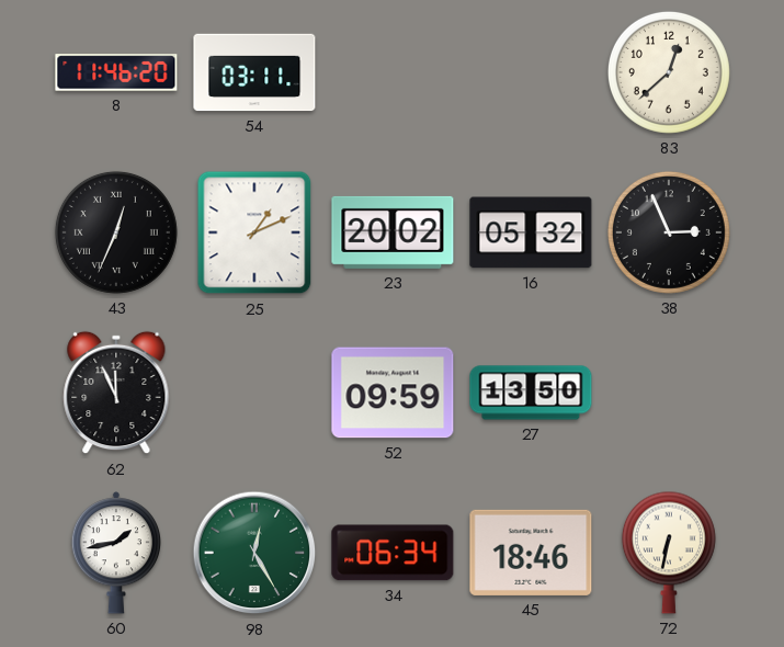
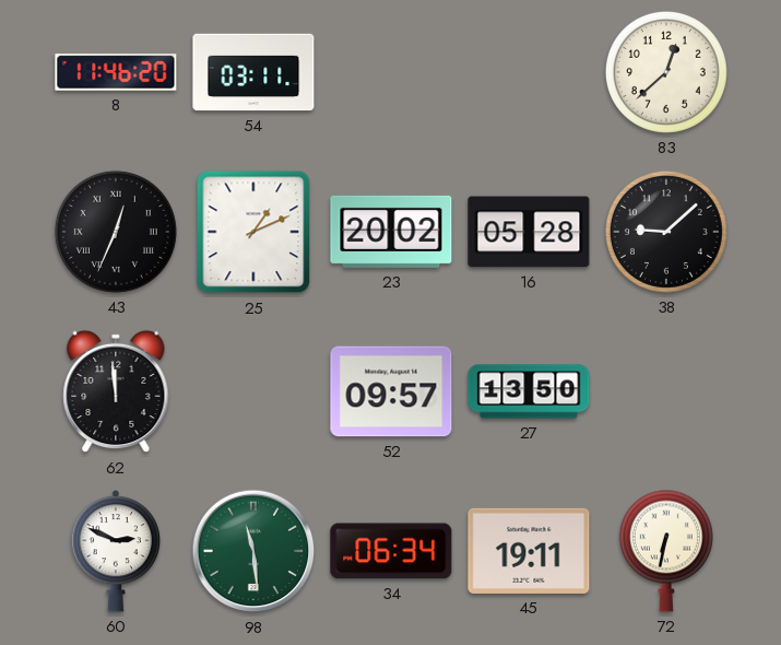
16: 05:32 -> 05:28 (529, 232)
38: 2:56 -> 9:08 (666, 232)
62: 11:56 -> 11:59 (116, 391)
52: 09:59 -> 09:57 (391, 391)
60: 1:43 -> 2:49 (115, 551)
98: 12:25 -> 11:29 (253, 551)
45: 18:46 -> 19:11 (529, 551)
